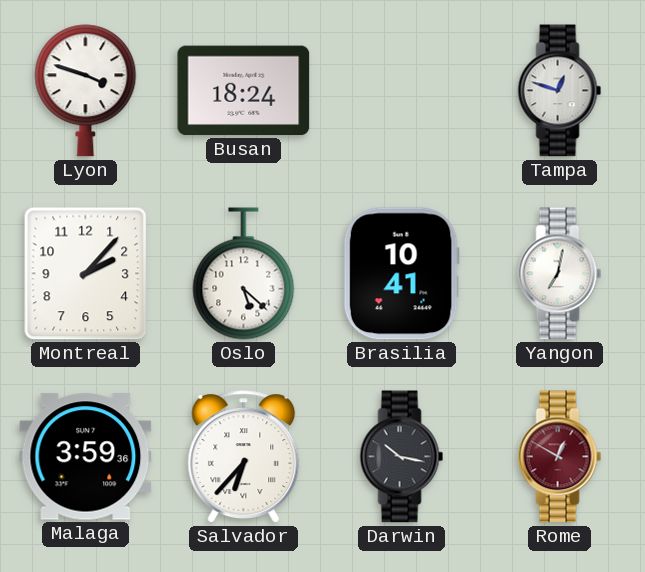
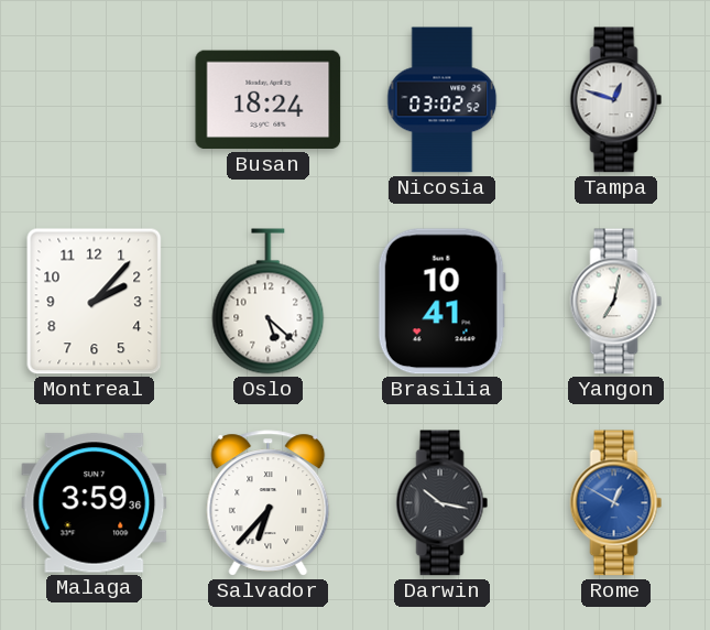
Lyon: 3:48 -> none (86, 91)
Nicosia: none -> 03:02 (443, 100)
Rome dial: burgundy -> blue (616, 503)
